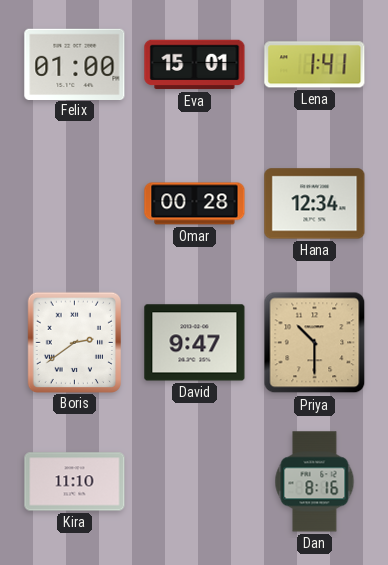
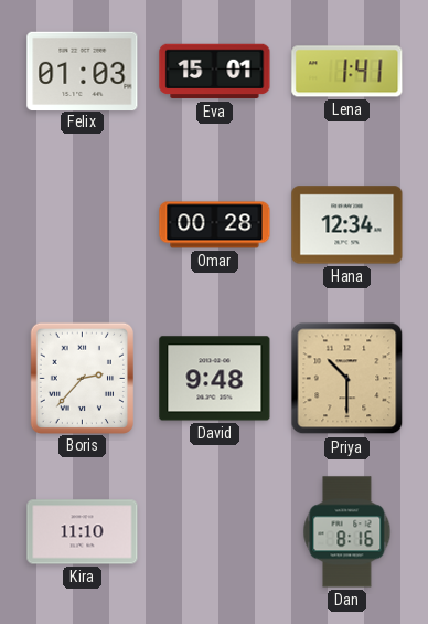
Felix: 01:00 -> 01:03 (83, 71)
Boris: 2:39 -> 2:37 (82, 378)
David: 9:47 -> 9:48 (215, 379)
